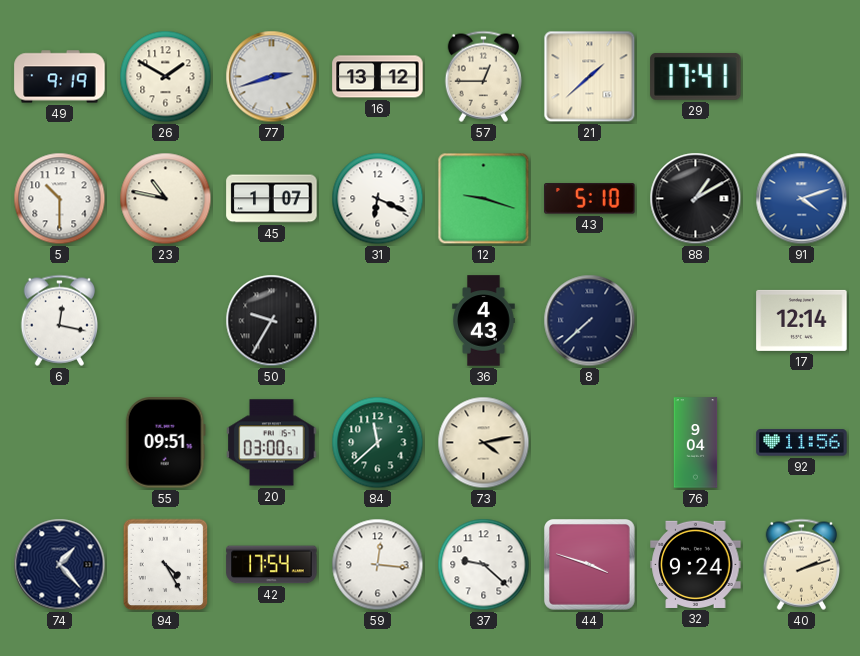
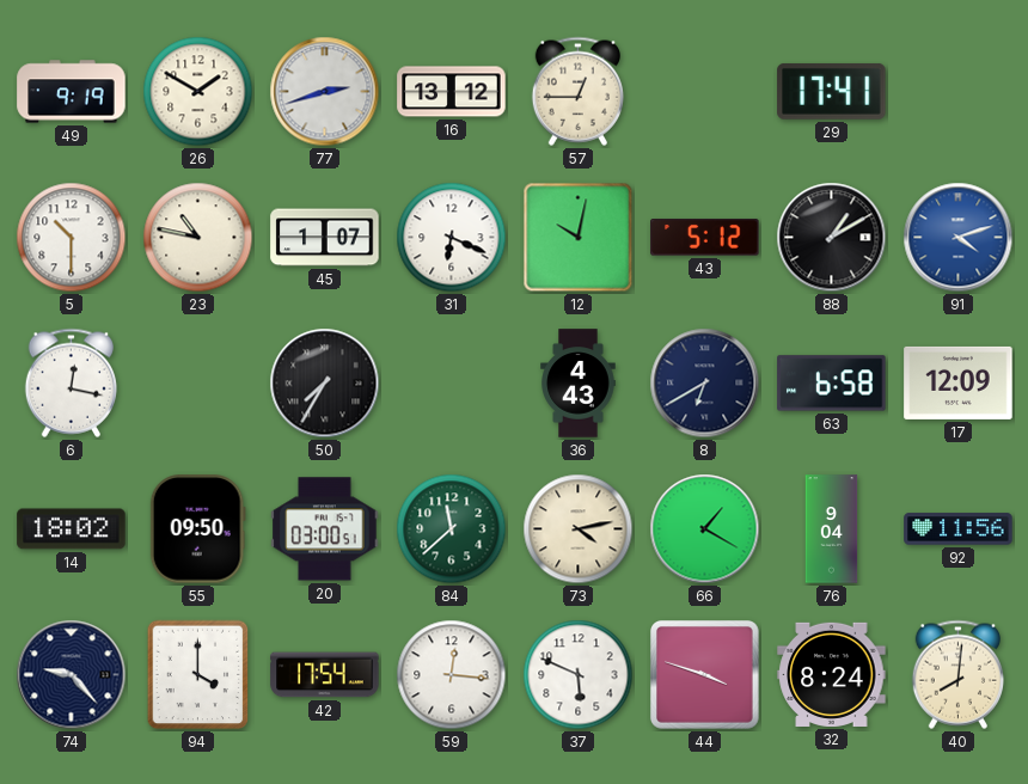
21: 1:38 -> none (590, 77)
12: 9:18 -> 10:02 (579, 238)
43: 5:10 -> 5:12 (705, 238)
50: 9:35 -> 7:35 (325, 384)
8: 7:38 -> 6:40 (705, 384)
63: none -> 6:58 (832, 384)
17: 12:14 -> 12:09 (959, 382)
14: none -> 18:02 (72, 529)
55: 09:51 -> 09:50 (197, 529)
66: none -> 1:20 (705, 529)
74: 1:23 -> 9:23 (72, 675)
94: 4:25 -> 4:00 (198, 675)
37: 9:22 -> 5:49 (579, 675)
32: 9:24 -> 8:24 (832, 674)
40: 2:12 -> 8:01 (957, 674)
